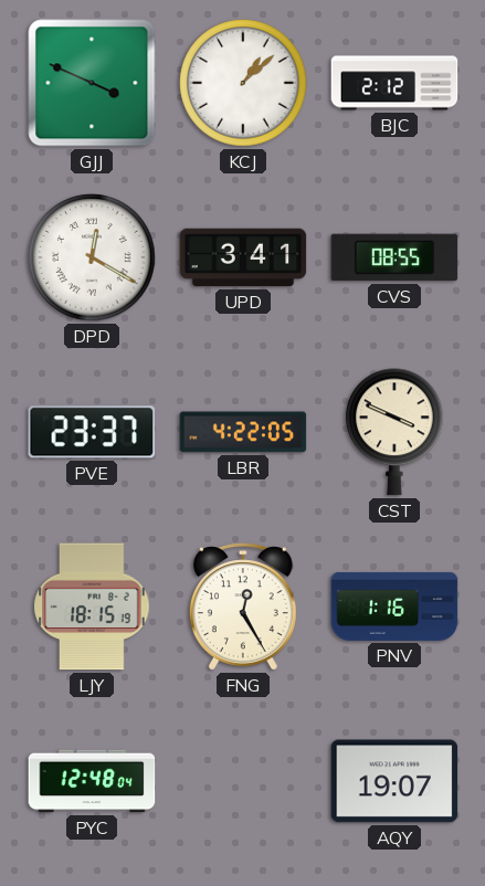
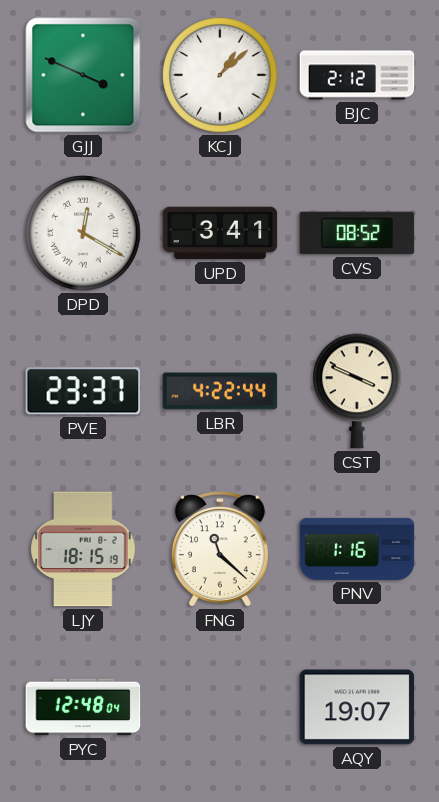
CVS: 08:55 -> 08:52 (357, 233)
LBR: 4:22:05 -> 4:22:44 (220, 391)
FNG: 12:25 -> 11:22 (220, 549)
